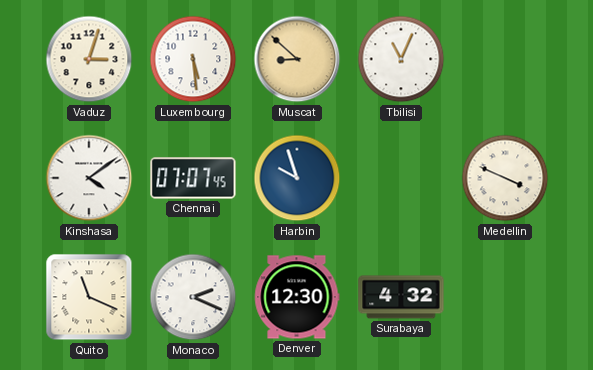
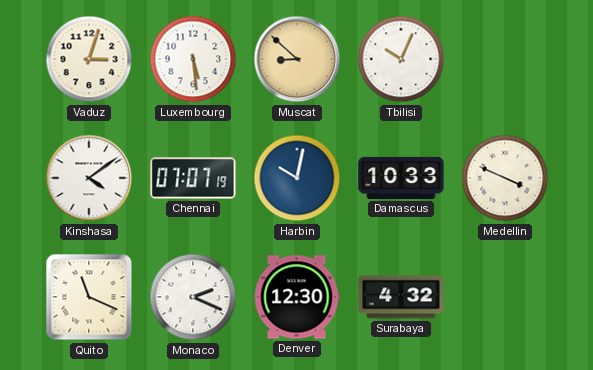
Tbilisi: 11:04 -> 10:04 (401, 59)
Chennai: 07:07:45 -> 07:07:19 (193, 178)
Harbin: 9:57 -> 10:02 (297, 178)
Damascus: none -> 10:33 (401, 178)
